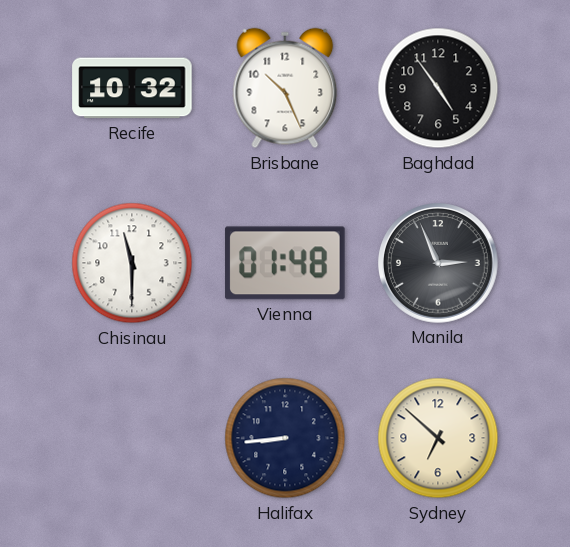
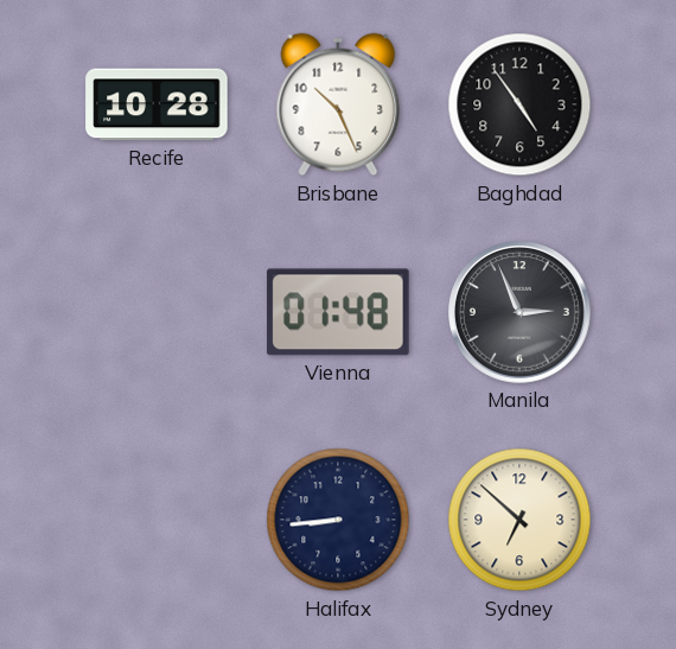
Recife: 10:32 -> 10:28 (157, 104)
Chisinau: 11:30 -> none (132, 263)
